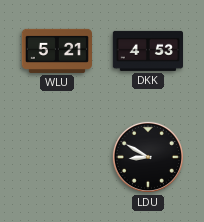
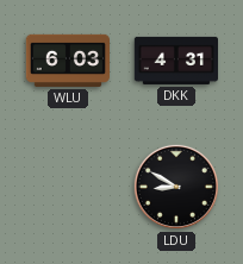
WLU: 5:21 -> 6:03 (67, 61)
DKK: 4:53 -> 4:31 (175, 61)
